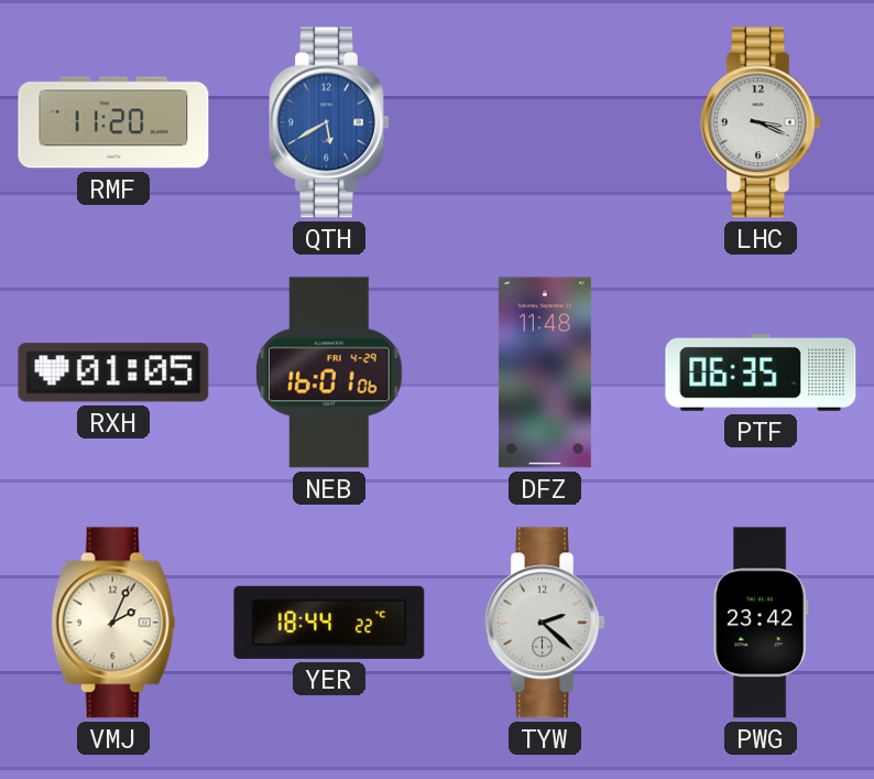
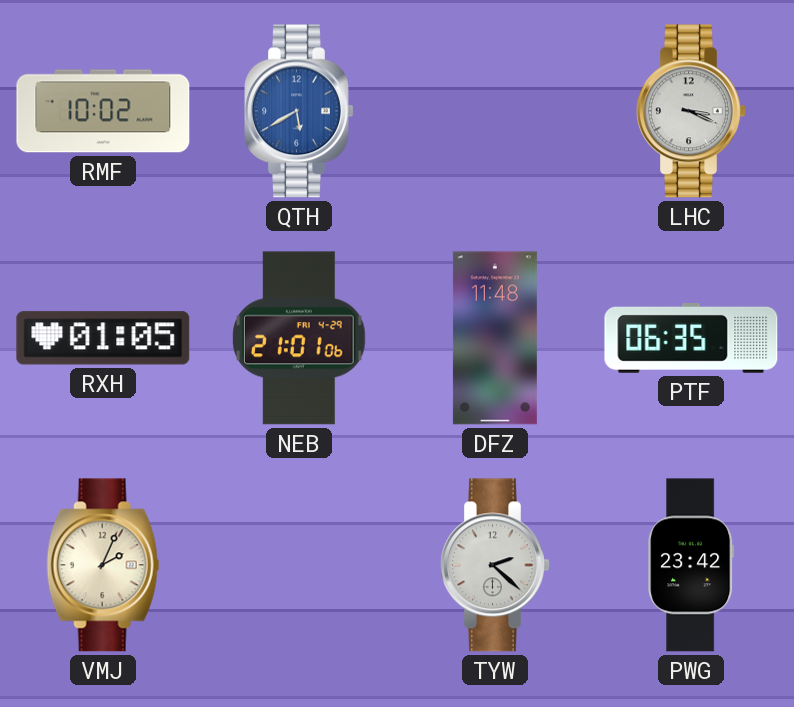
RMF: 11:20 -> 10:02 (103, 111)
NEB: 16:01 -> 21:01 (299, 338)
YER: 18:44 -> none (329, 623)
